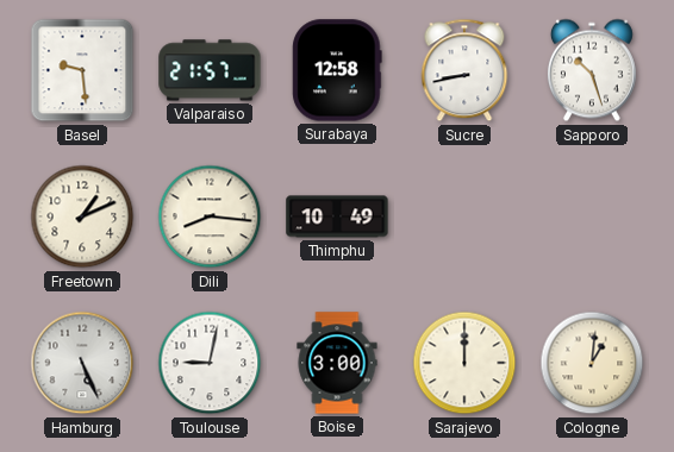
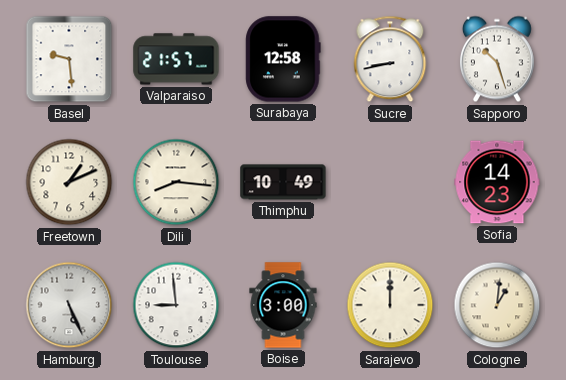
Sofia: none -> 14:23 (497, 182)
Toulouse: 9:02 -> 8:59 (176, 305)
